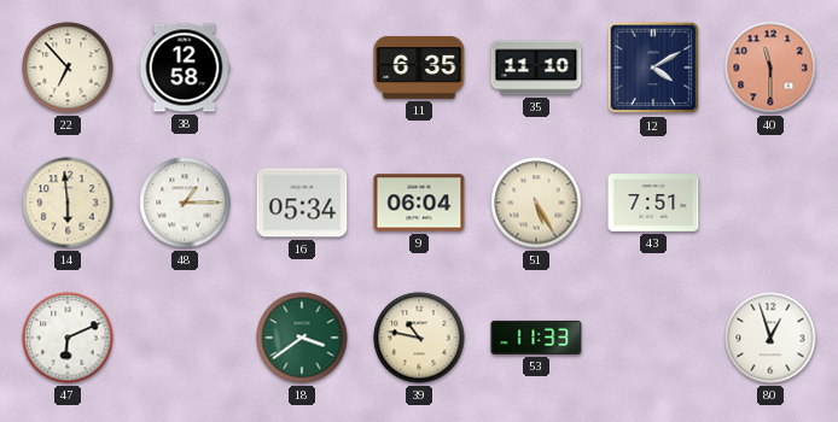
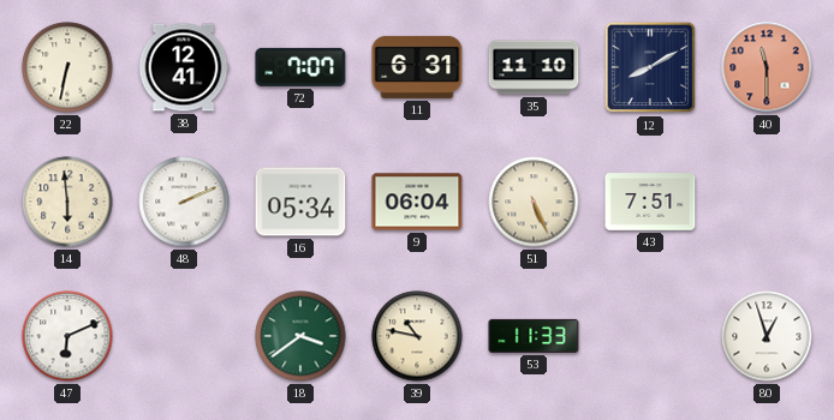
22: 6:53 -> 6:32 (67, 67)
38: 12:58 -> 12:41 (184, 67)
72: none -> 7:07 (300, 67)
11: 6:35 -> 6:31 (417, 67)
12: 4:10 -> 8:10 (650, 67)
48: 1:15 -> 2:11 (184, 202)
51: 5:25 -> 5:26 (534, 202)
